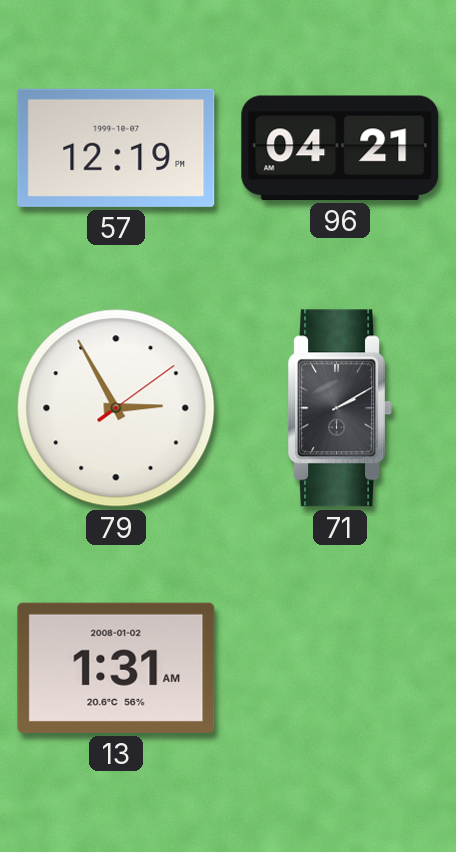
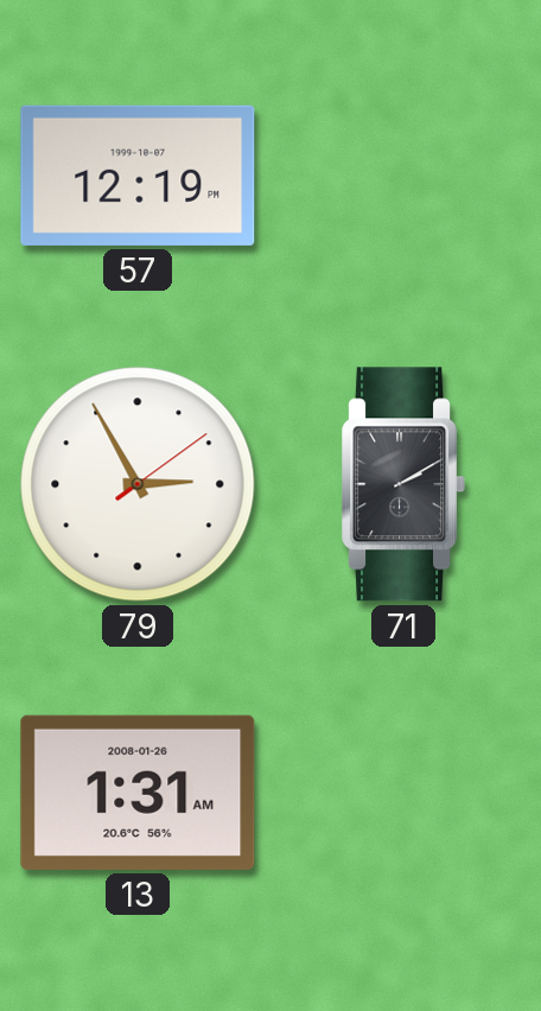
96: 04:21 -> none (340, 148)
13 date: 2008-01-02 -> 2008-01-26 (138, 793)
